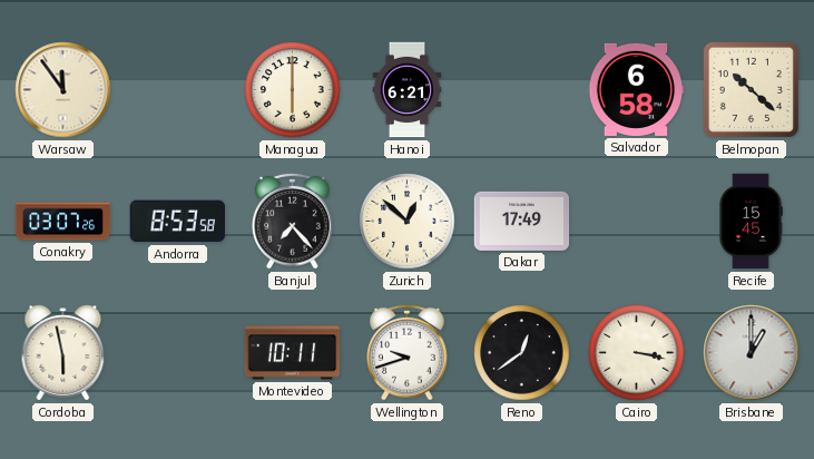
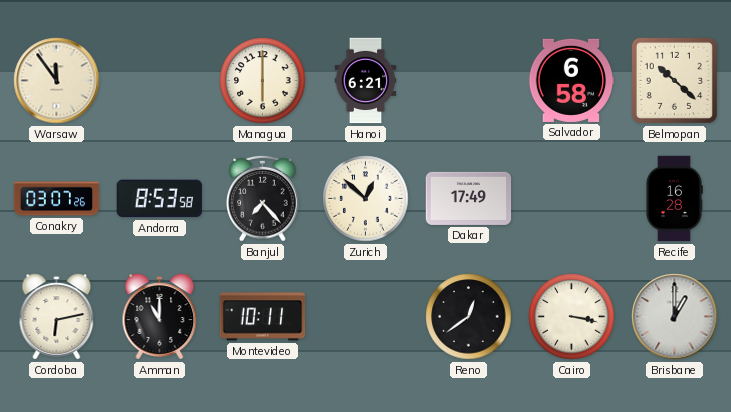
Recife: 15:45 -> 16:28 (674, 199)
Cordoba: 5:58 -> 6:13 (57, 317)
Amman: none -> 11:00 (160, 317)
Wellington: 9:42 -> none (408, 352)
